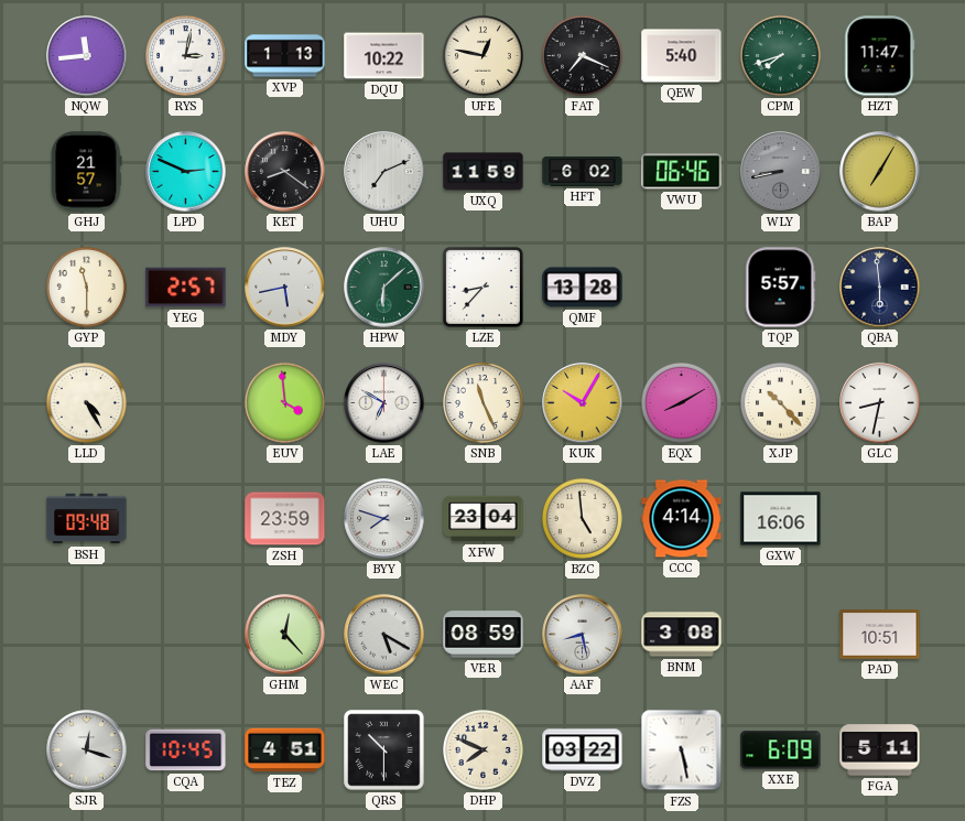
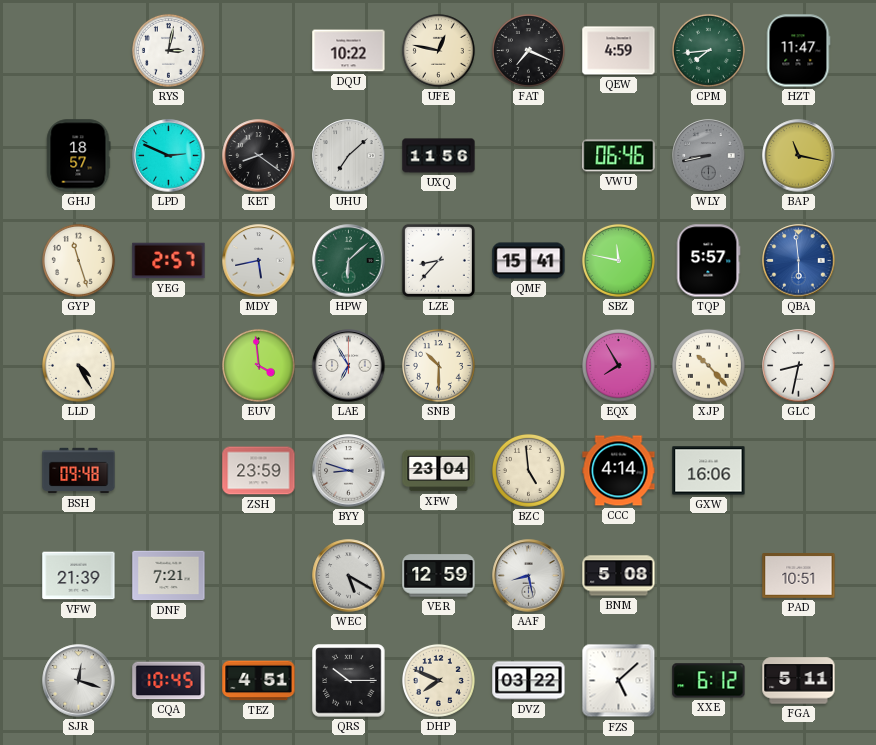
NQW: 11:44 -> none (87, 56)
XVP: 1:13 -> none (285, 56)
QEW: 5:40 -> 4:59 (619, 51)
CPM: 7:42 -> 7:44 (708, 50)
GHJ: 21:57 -> 18:57 (79, 156)
UHU: 7:11 -> 7:08 (349, 156)
UXQ: 11:59 -> 11:56 (439, 156)
HFT: 6:02 -> none (583, 172)
BAP: 7:05 -> 11:17 (799, 156)
GYP: 11:30 -> 11:27 (78, 260)
QMF: 13:28 -> 15:41 (529, 261)
SBZ: none -> 11:47 (618, 260)
QBA dial: navy -> blue (799, 261)
LAE: 6:50 -> 6:55 (349, 366)
SNB: 11:26 -> 10:30 (438, 365)
KUK: 10:05 -> none (583, 403)
EQX: 8:10 -> 7:55 (618, 365)
BYY: 7:48 -> 8:48 (349, 471)
VFW: none -> 21:39 (79, 576)
DNF: none -> 7:21 (169, 576)
GHM: 12:23 -> none (285, 635)
VER: 08:59 -> 12:59 (439, 576)
BNM: 3:08 -> 5:08 (619, 576)
QRS: 10:30 -> 10:15 (349, 681)
FZS: 5:28 -> 5:08 (619, 681)
XXE: 6:09 -> 6:12 (709, 681)
